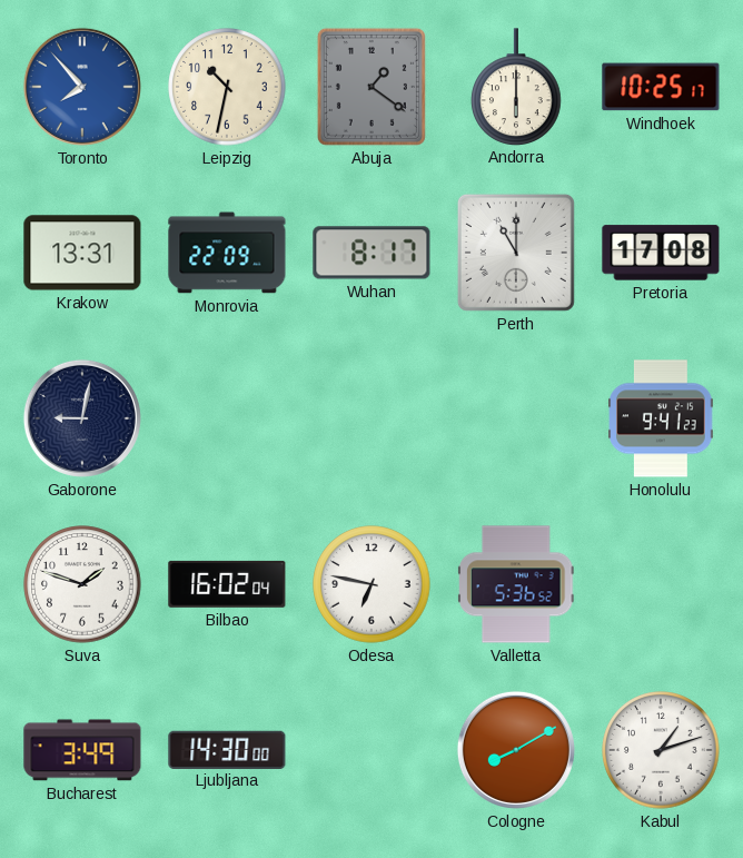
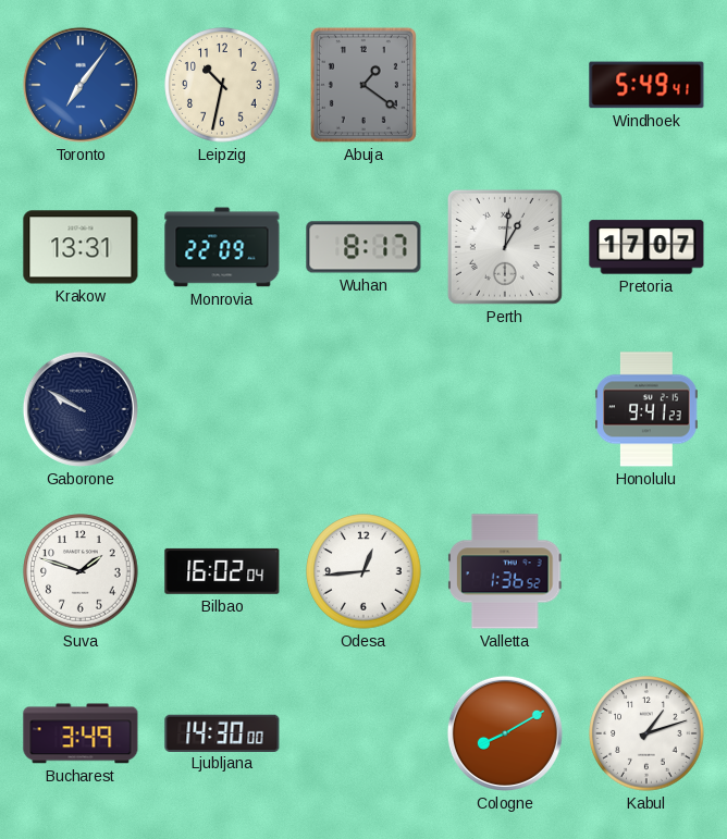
Toronto: 7:53 -> 7:06 (81, 85)
Andorra: 6:00 -> none (516, 87)
Windhoek: 10:25 -> 5:49 (646, 85)
Perth: 11:00 -> 1:01 (505, 247)
Pretoria: 17:08 -> 17:07 (646, 247)
Gaborone: 9:02 -> 9:50 (81, 409)
Odesa: 6:47 -> 12:44 (363, 571)
Valletta: 5:36 -> 1:36 (506, 571)
